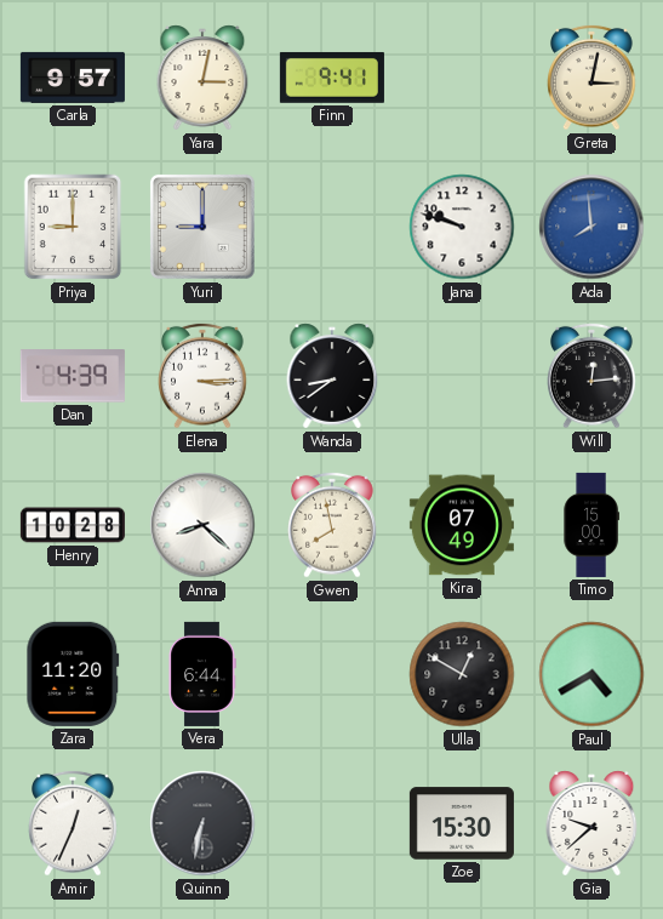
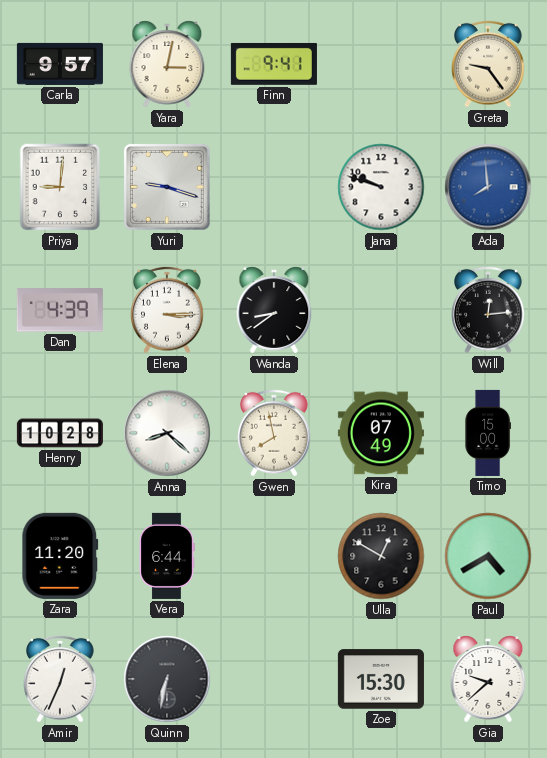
Greta: 3:02 -> 9:24 (488, 64)
Priya: 9:00 -> 9:01 (60, 187)
Yuri: 9:00 -> 9:18 (167, 187)
